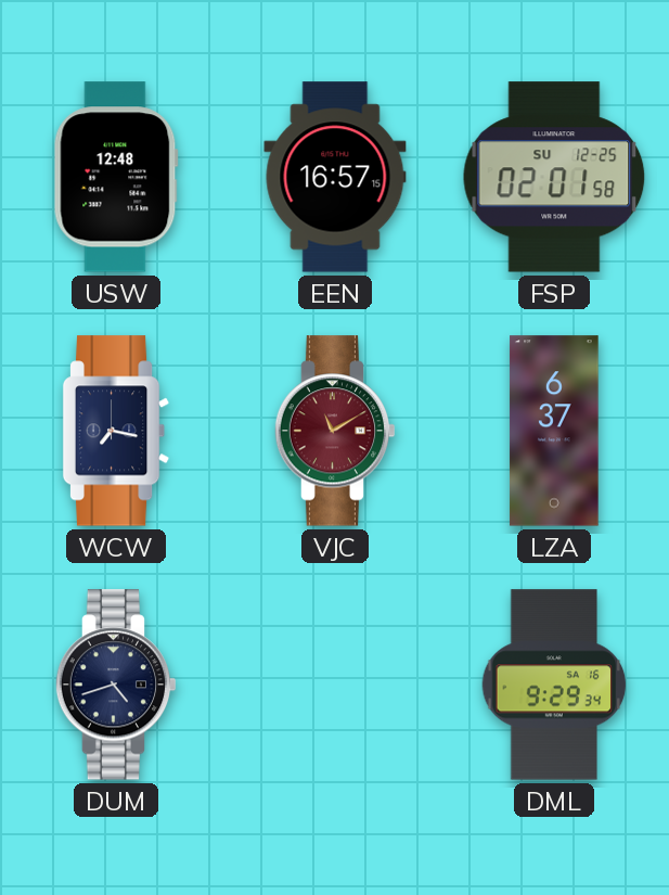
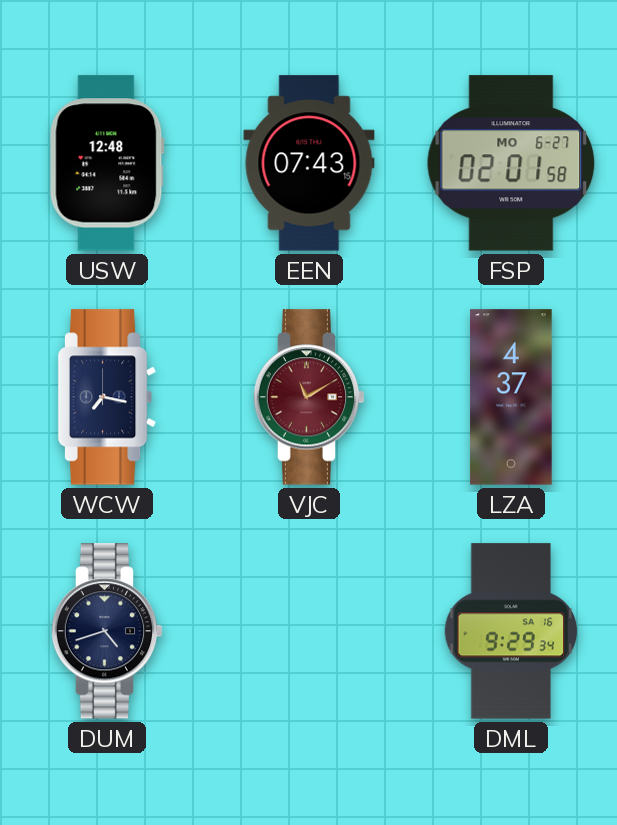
EEN: 16:57 -> 07:43 (309, 163)
FSP date: SU 12-25 -> MO 6-27 (511, 163)
LZA: 6:37 -> 4:37 (511, 397)
